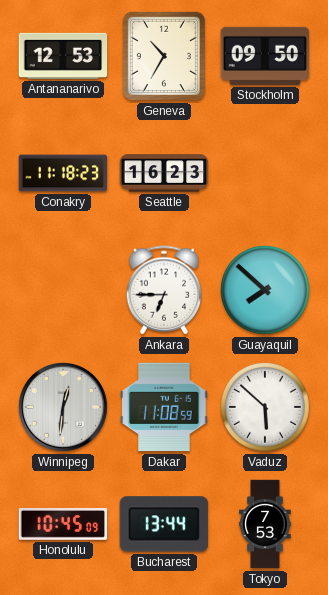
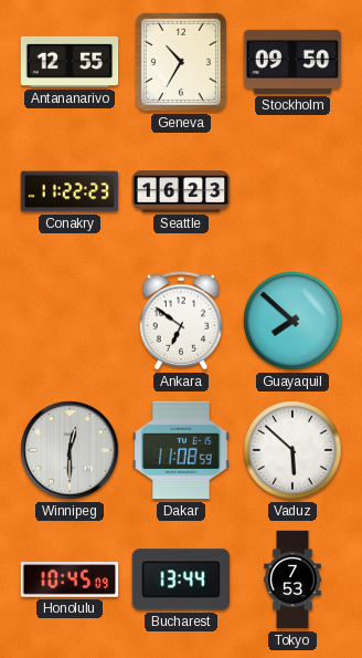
Antananarivo: 12:53 -> 12:55 (70, 62)
Conakry: 11:18 -> 11:22 (70, 191)
Ankara: 6:45 -> 6:51 (181, 321)
Winnipeg: 12:31 -> 12:30 (71, 451)
